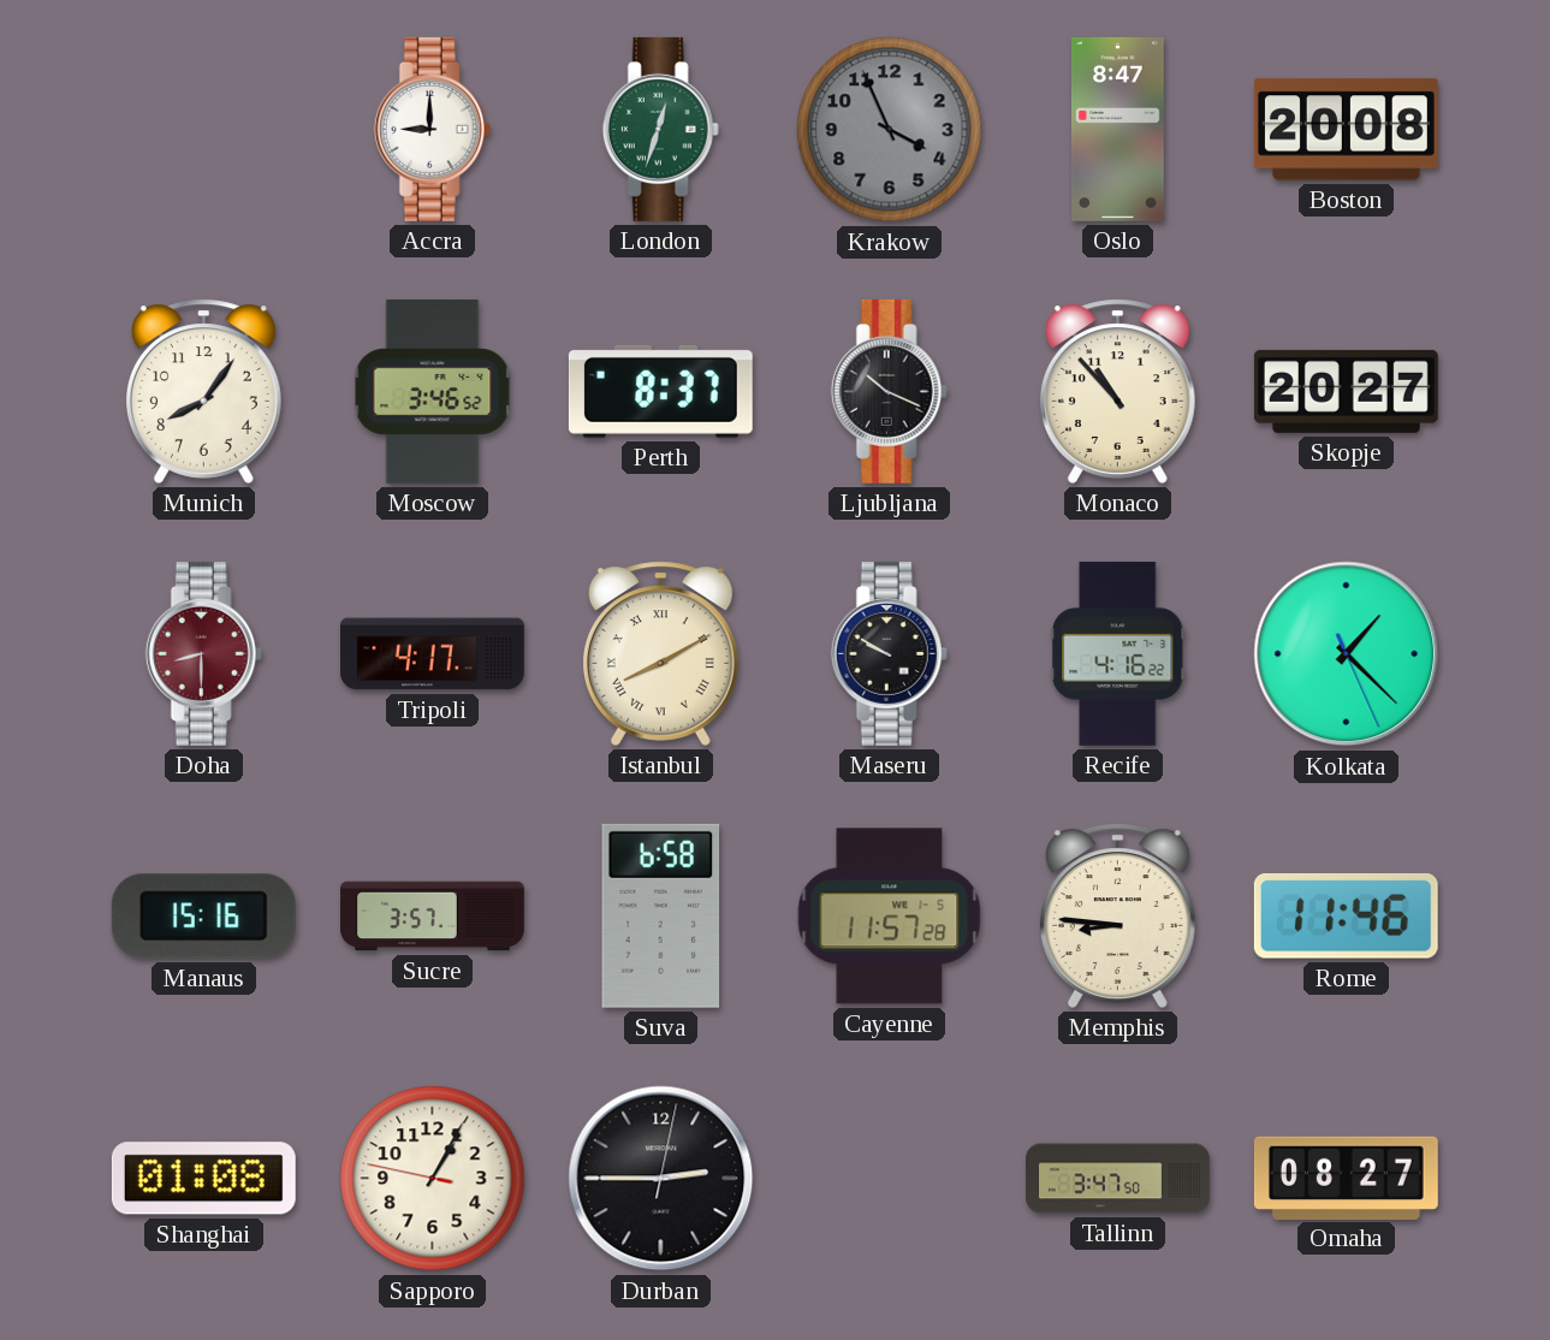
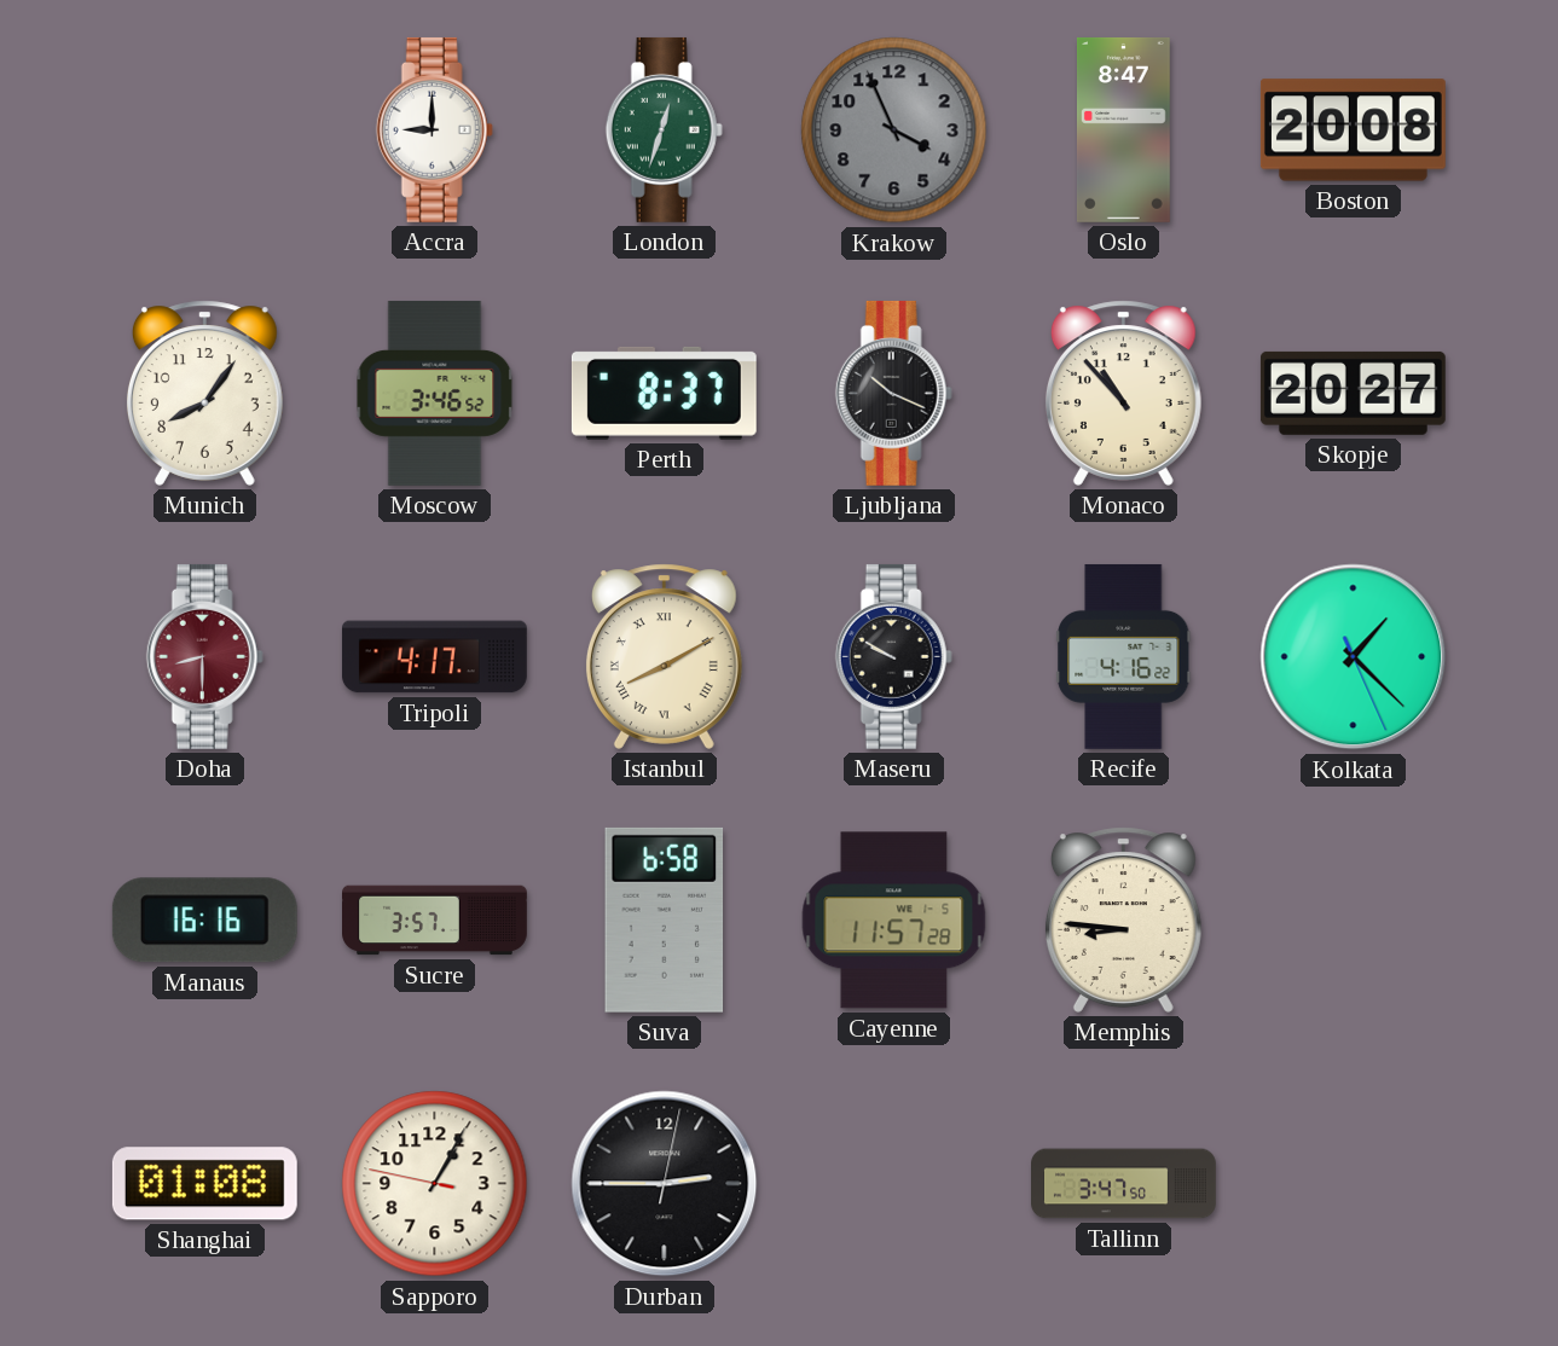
Manaus: 15:16 -> 16:16 (204, 921)
Rome: 11:46 -> none (1346, 915)
Omaha: 08:27 -> none (1346, 1178)
